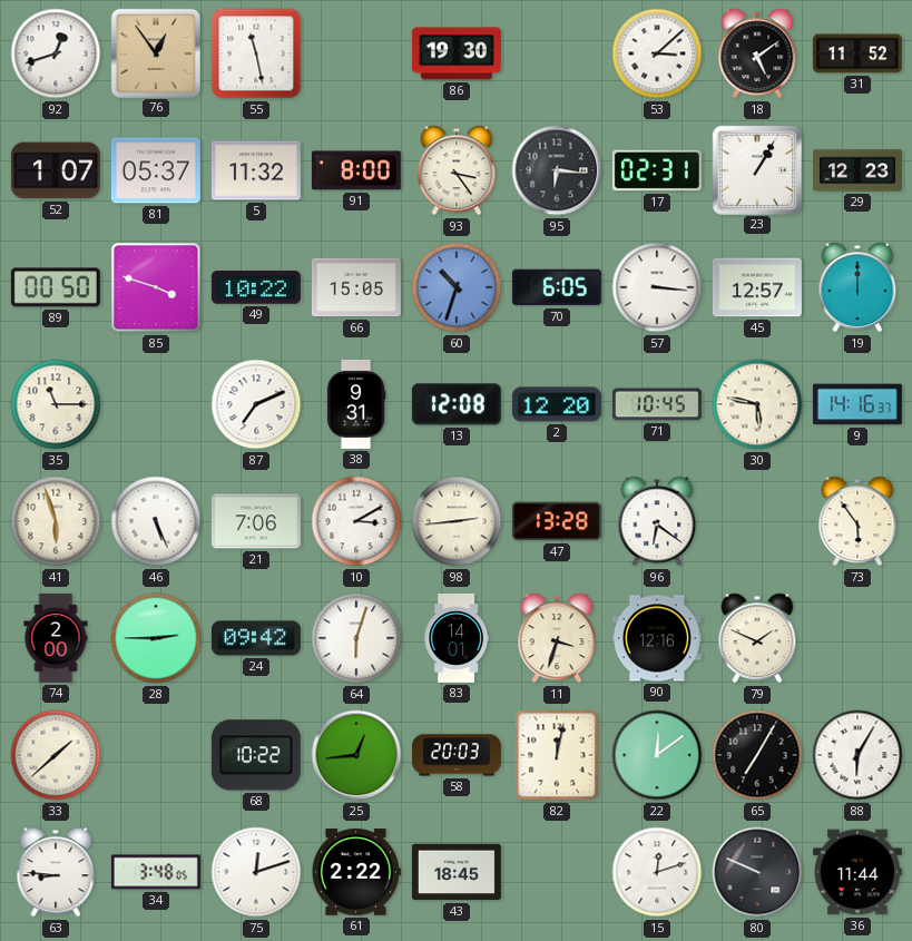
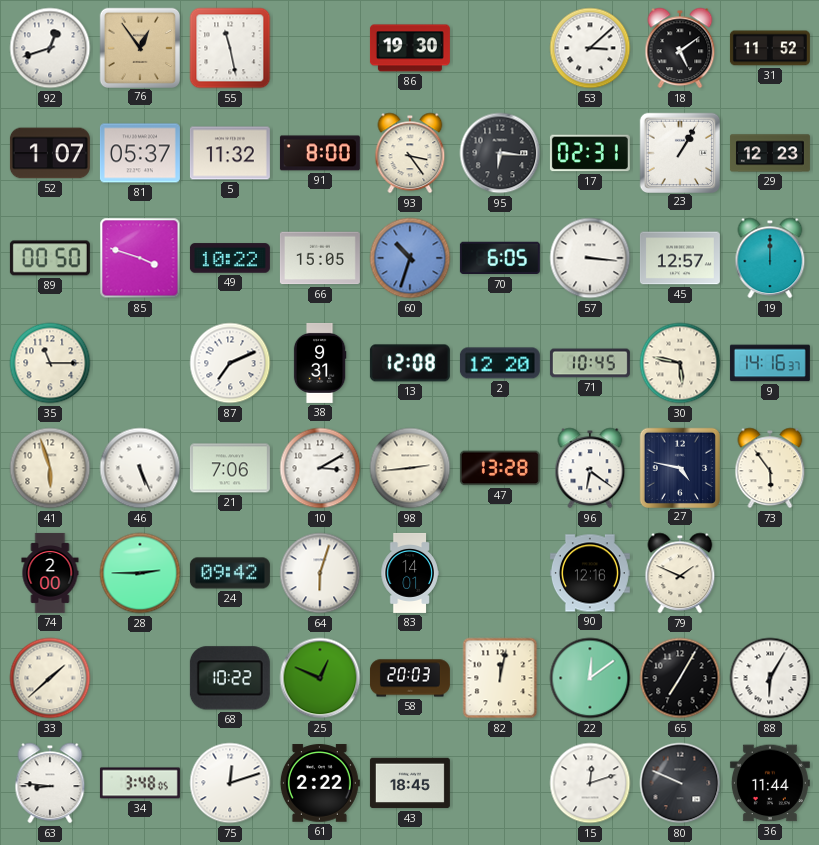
27: none -> 4:47 (679, 467)
11: 3:33 -> none (557, 638)
25: 12:44 -> 12:49 (320, 678)
